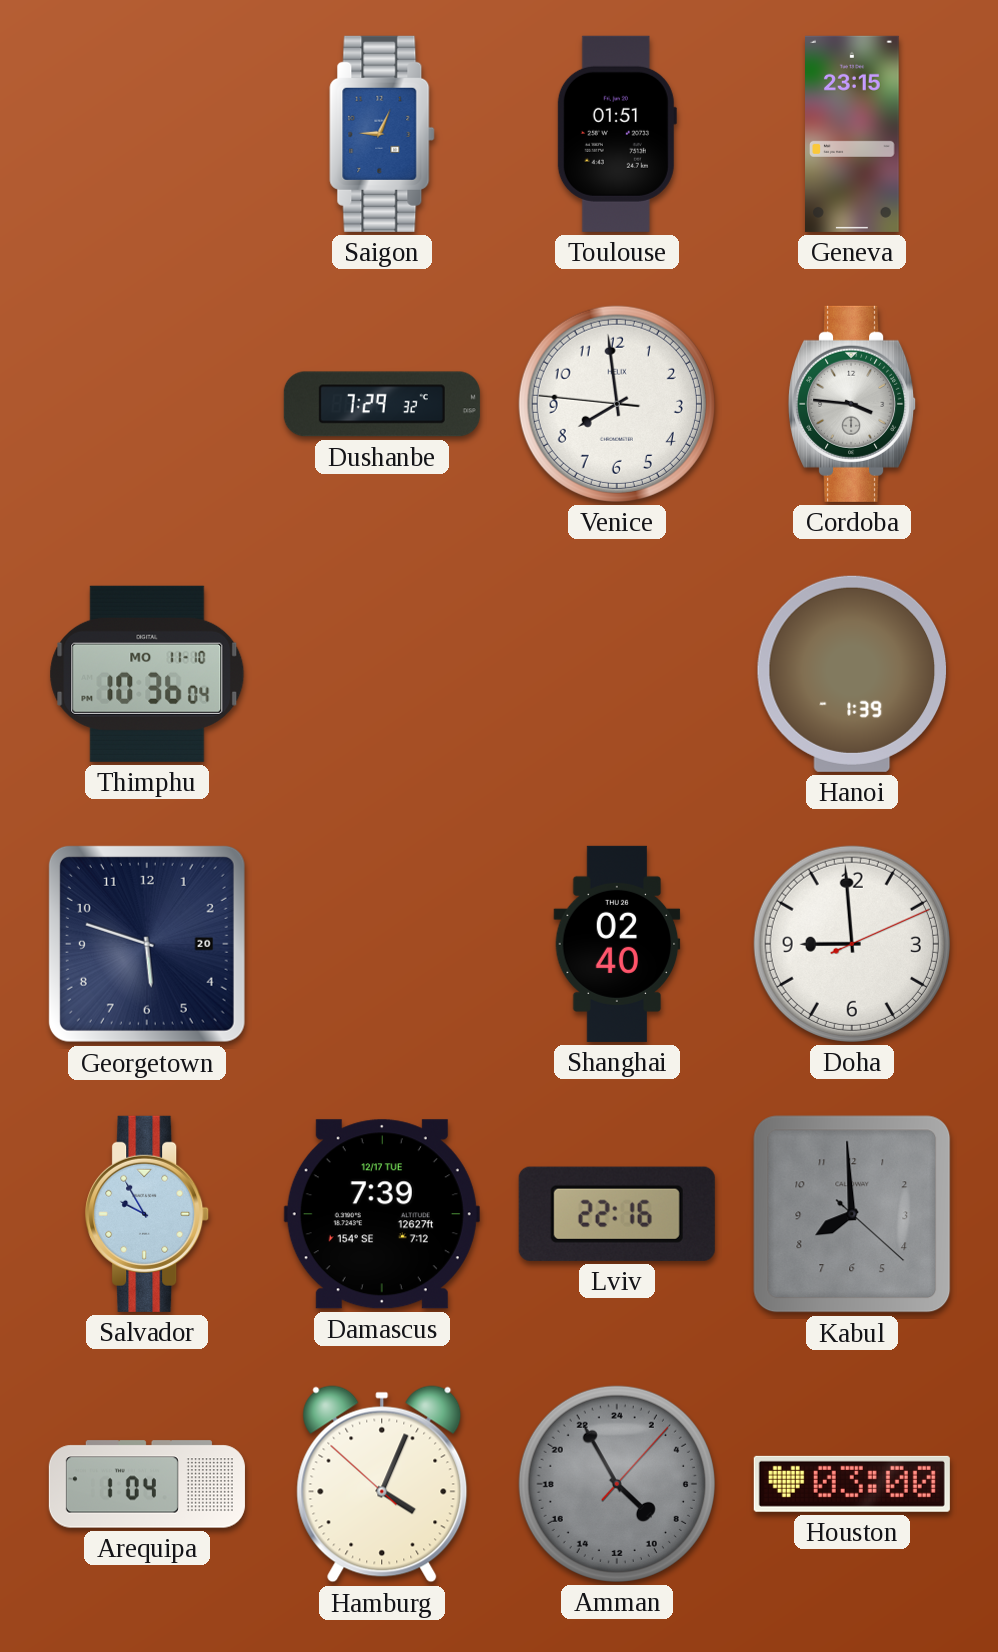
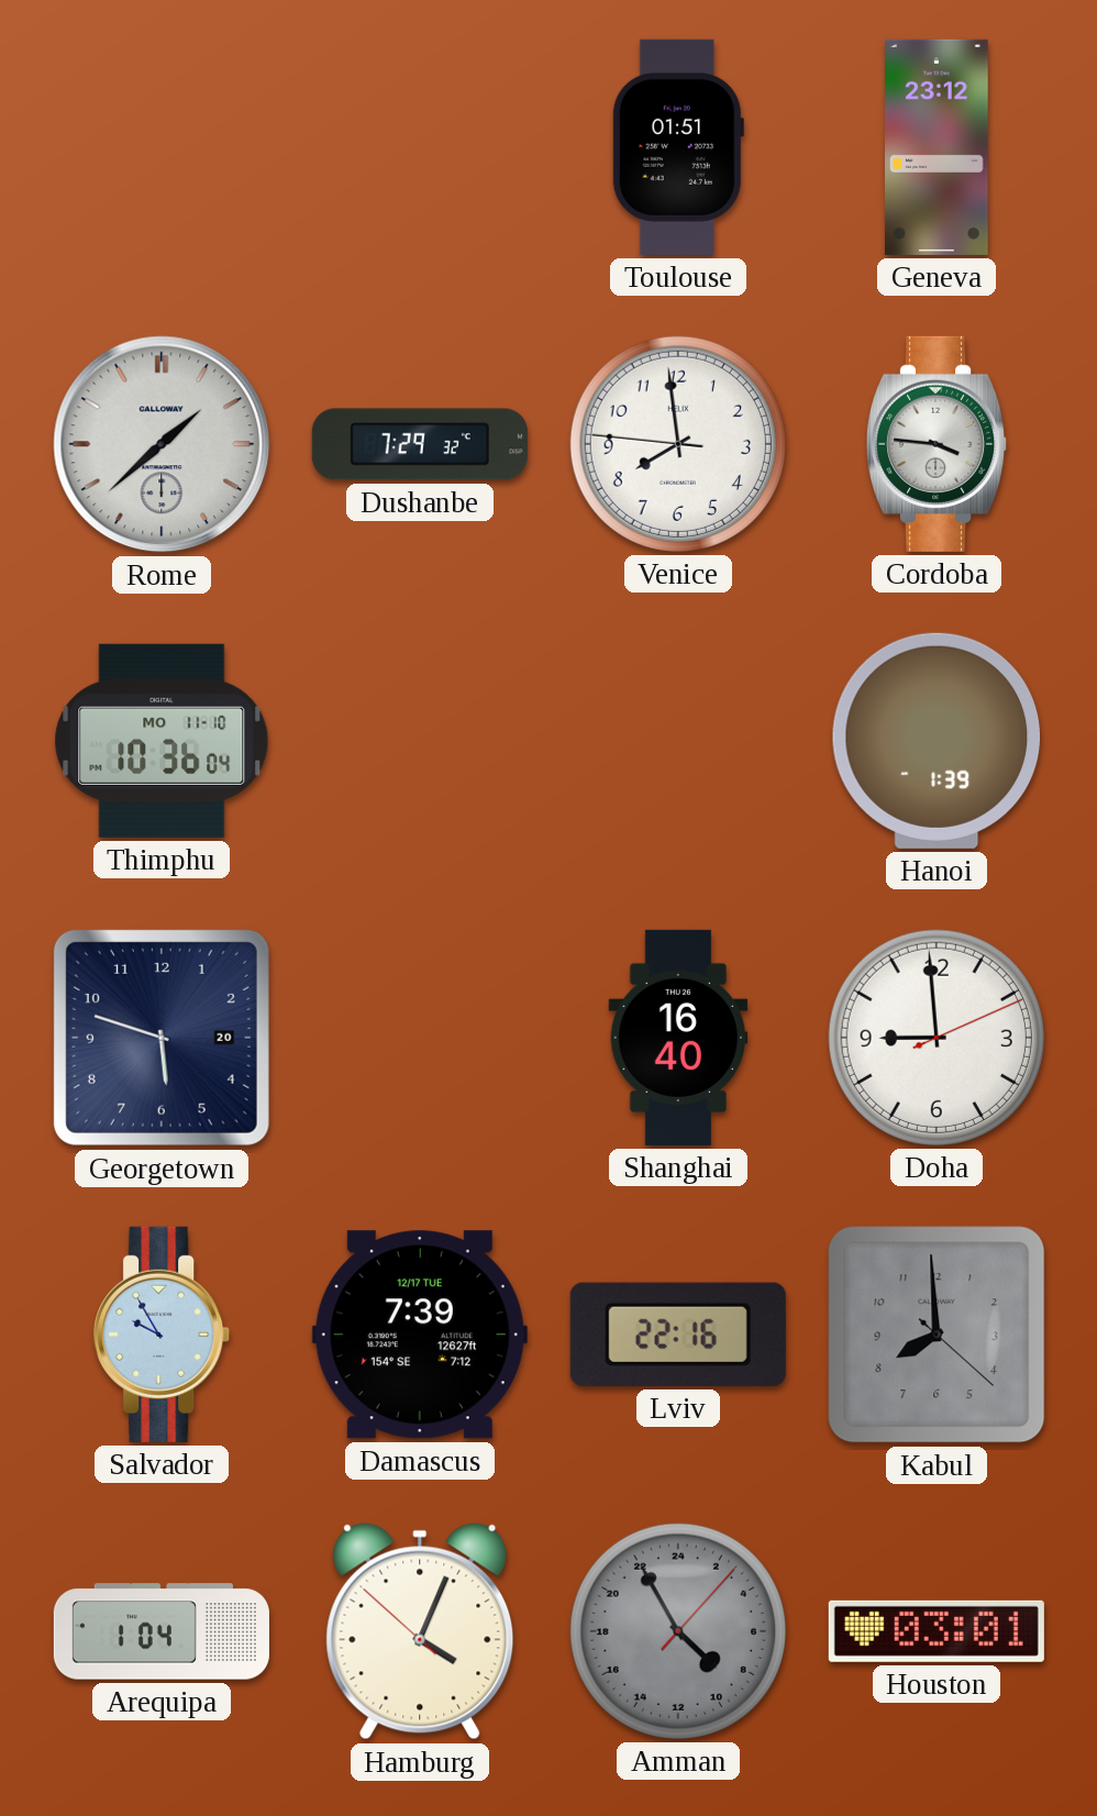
Saigon: 9:04 -> none (382, 134)
Geneva: 23:15 -> 23:12 (938, 147)
Rome: none -> 1:38 (162, 444)
Shanghai: 02:40 -> 16:40 (678, 1038)
Houston: 03:00 -> 03:01 (937, 1631)
